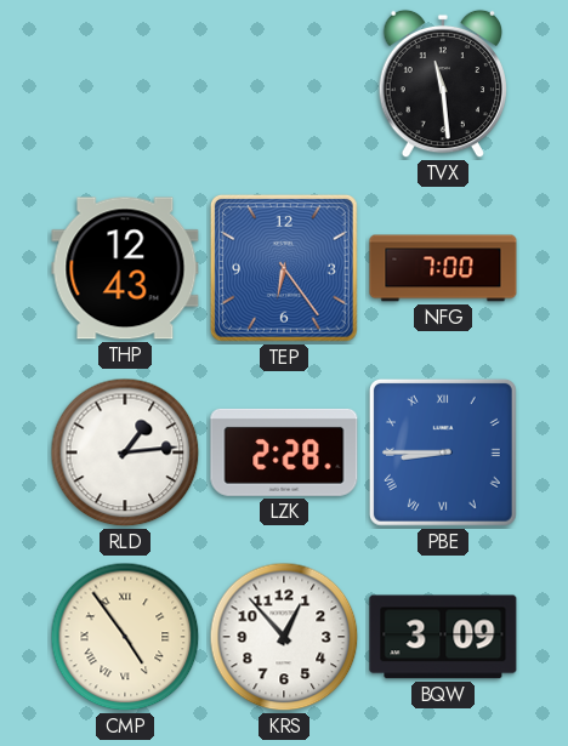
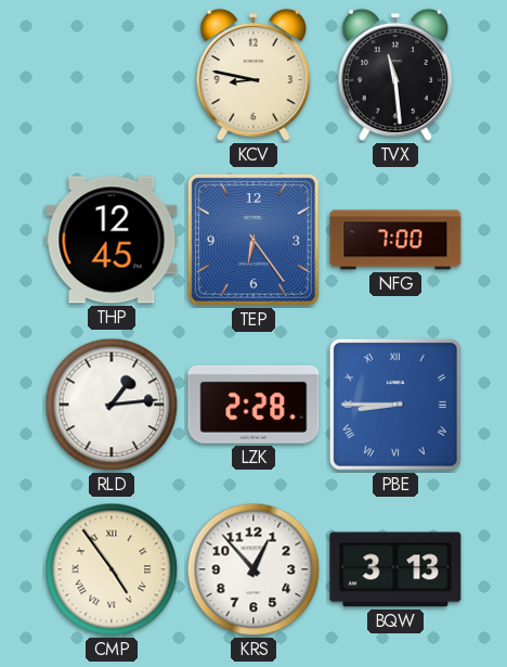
KCV: none -> 8:47 (252, 75)
THP: 12:43 -> 12:45 (112, 240)
BQW: 3:09 -> 3:13 (395, 569)
